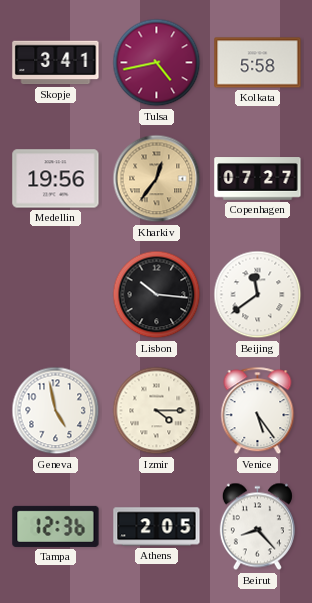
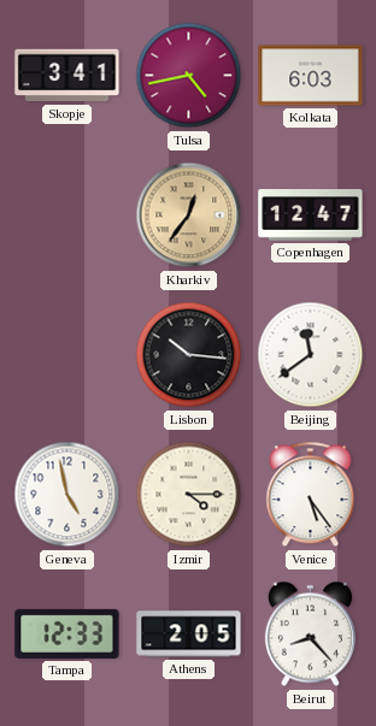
Kolkata: 5:58 -> 6:03 (311, 76)
Medellin: 19:56 -> none (56, 179)
Copenhagen: 07:27 -> 12:47 (311, 216)
Tampa: 12:36 -> 12:33 (67, 633)
